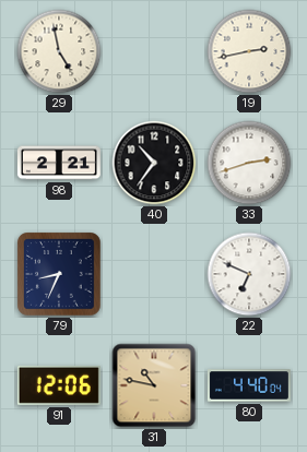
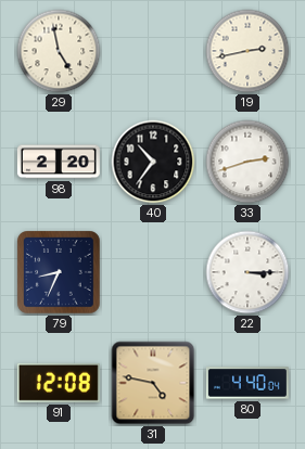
98: 2:21 -> 2:20 (59, 162)
22: 6:49 -> 3:15 (247, 272)
91: 12:06 -> 12:08 (59, 383)
31: 10:47 -> 4:47 (153, 383)
